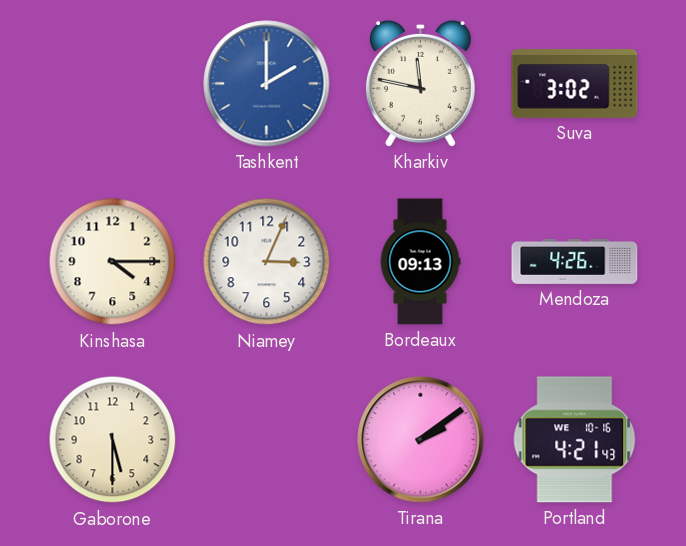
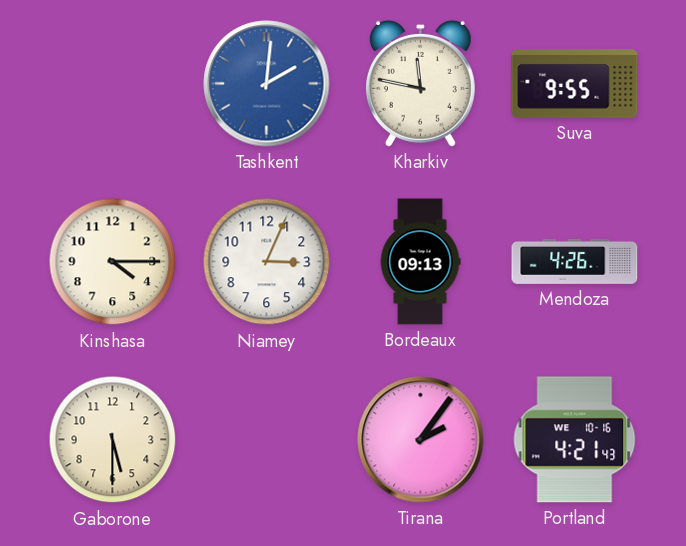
Tashkent: 2:00 -> 2:01 (267, 84)
Suva: 3:02 -> 9:55 (575, 84)
Tirana: 2:09 -> 2:06 (421, 440)
